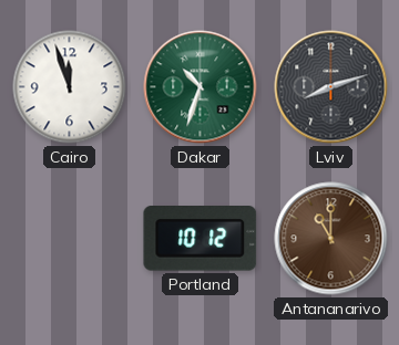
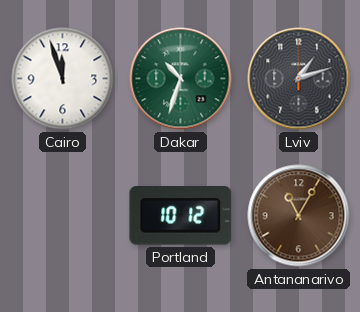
Lviv: 8:12 -> 1:12 (299, 79)
Antananarivo: 11:00 -> 11:05 (299, 216)
